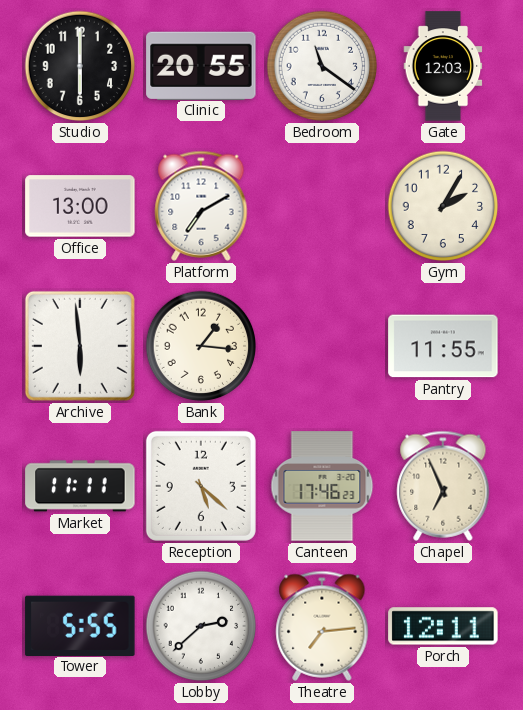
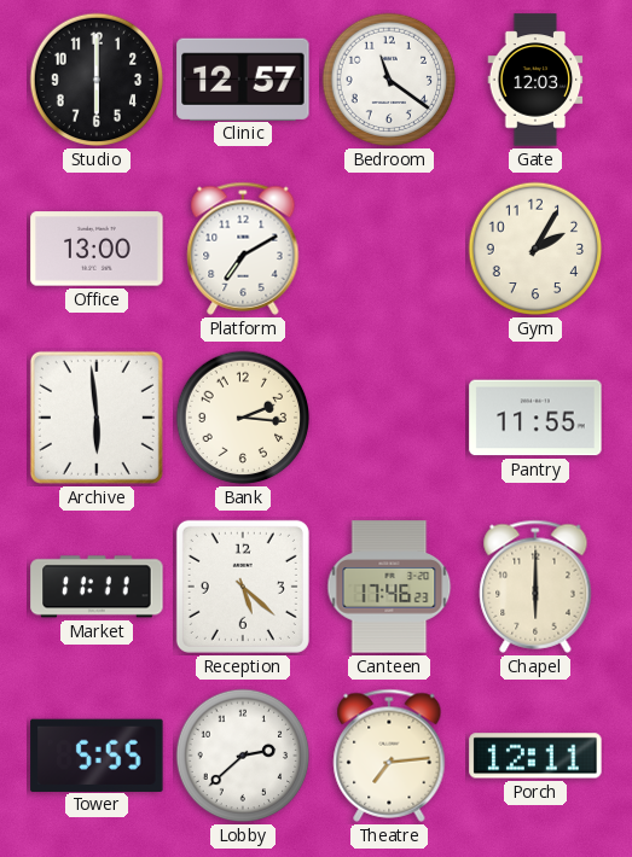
Clinic: 20:55 -> 12:57 (243, 78)
Bank: 1:16 -> 2:16 (243, 418)
Chapel: 6:56 -> 6:00 (535, 587)
